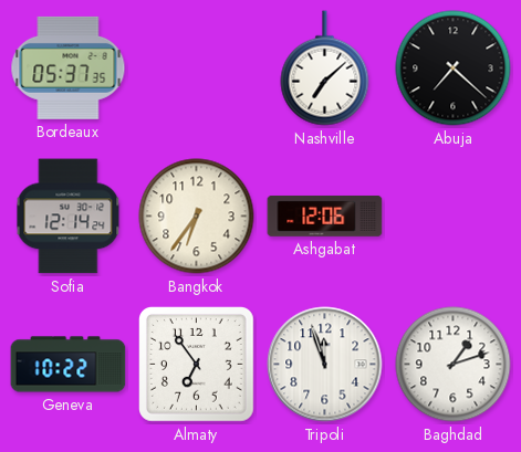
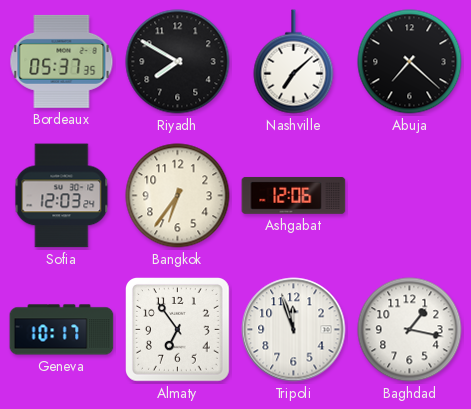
Riyadh: none -> 7:50 (178, 62)
Sofia: 12:14 -> 12:03 (62, 196)
Geneva: 10:22 -> 10:17 (62, 330)
Baghdad: 1:12 -> 1:17 (410, 330)
